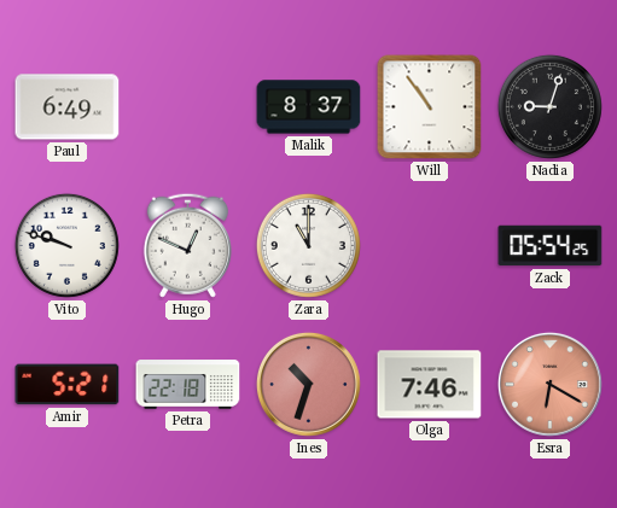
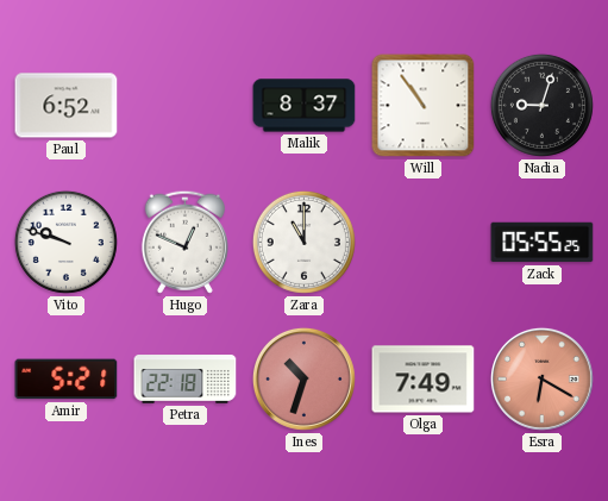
Paul: 6:49 -> 6:52 (67, 106)
Zack: 05:54 -> 05:55 (543, 243)
Olga: 7:46 -> 7:49 (424, 380)
